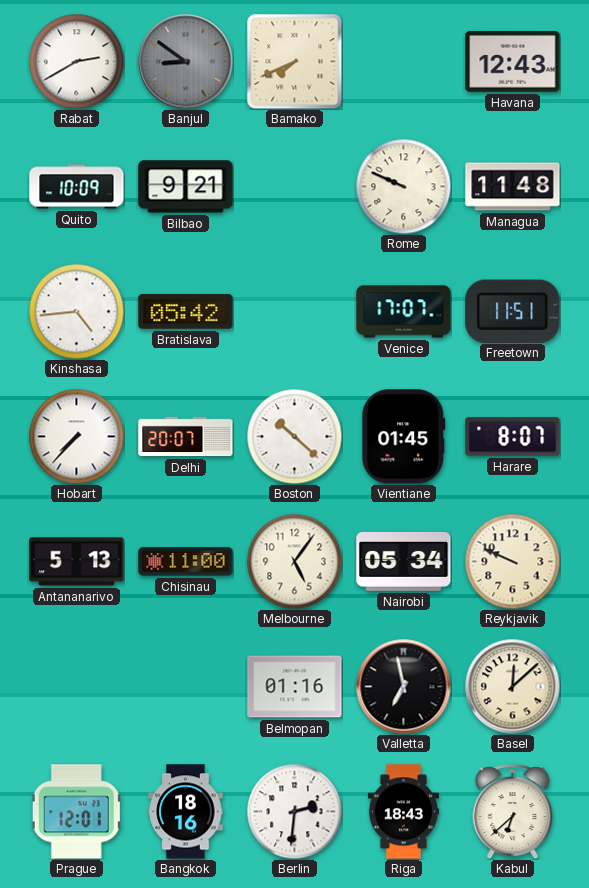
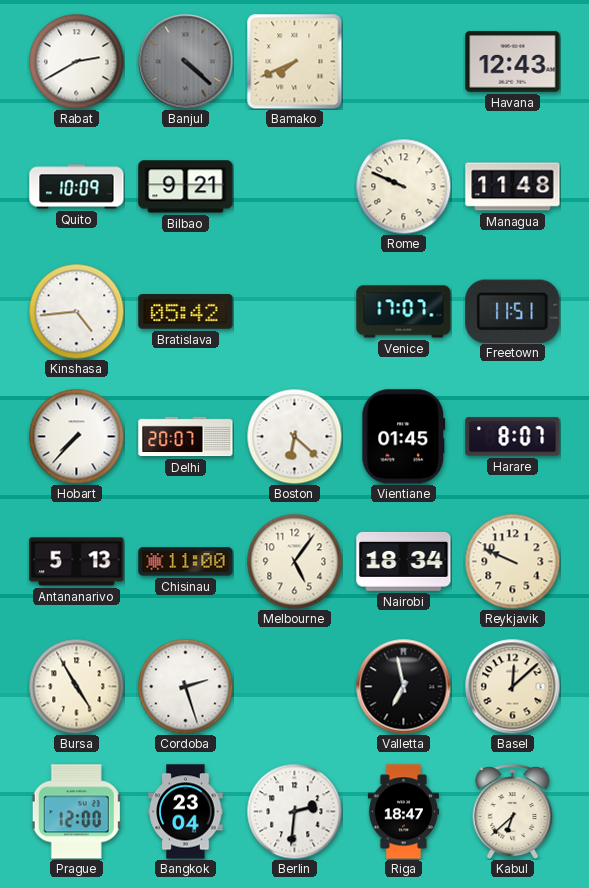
Banjul: 8:51 -> 4:22 (185, 61)
Boston: 10:22 -> 6:22 (294, 436)
Nairobi: 05:34 -> 18:34 (404, 561)
Bursa: none -> 4:55 (76, 686)
Cordoba: none -> 2:27 (185, 686)
Belmopan: 01:16 -> none (295, 687)
Prague: 12:01 -> 12:00 (77, 812)
Bangkok: 18:16 -> 23:04 (186, 812)
Riga: 18:43 -> 18:47 (403, 812)
